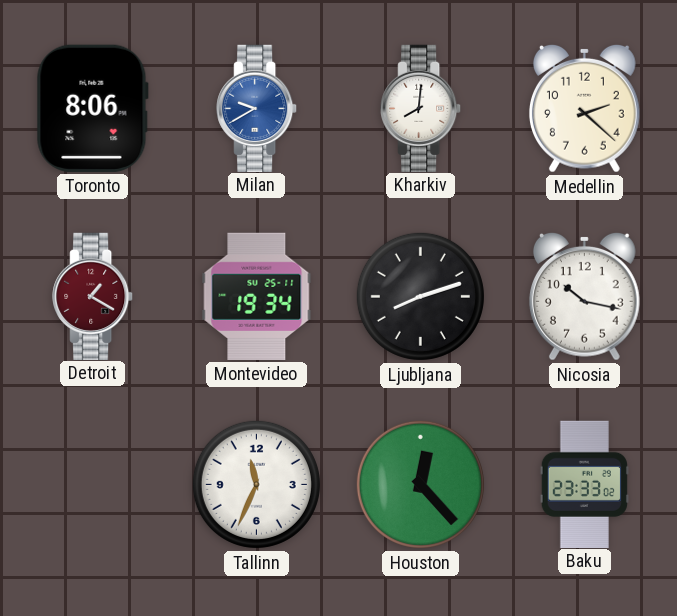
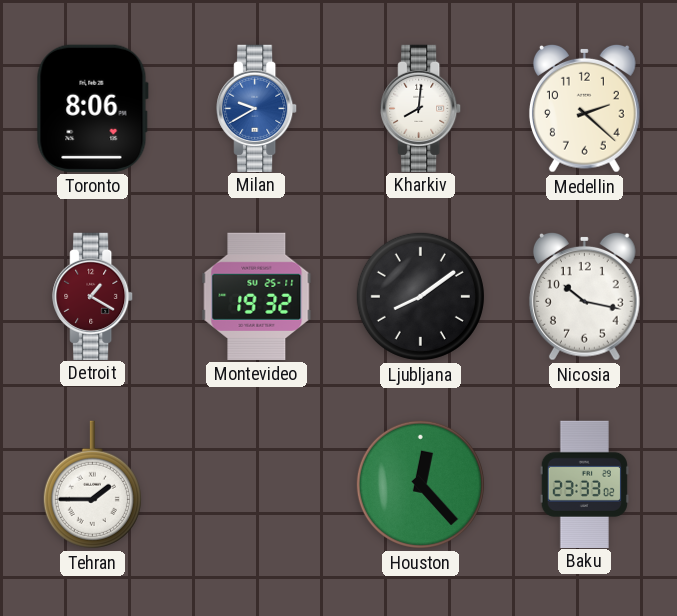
Montevideo: 19:34 -> 19:32 (257, 296)
Ljubljana: 8:12 -> 8:09 (420, 296)
Tehran: none -> 1:45 (92, 485)
Tallinn: 11:34 -> none (256, 484)
